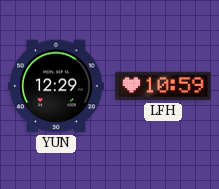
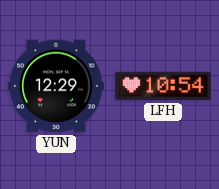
LFH: 10:59 -> 10:54 (163, 86)
